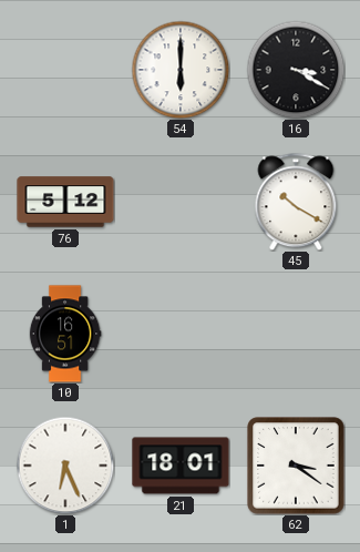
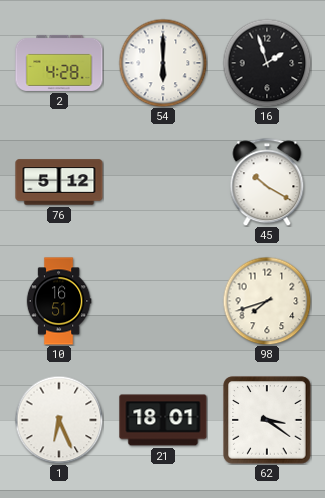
2: none -> 4:28 (59, 63)
16: 3:20 -> 1:57 (267, 63)
98: none -> 7:42 (267, 301)
